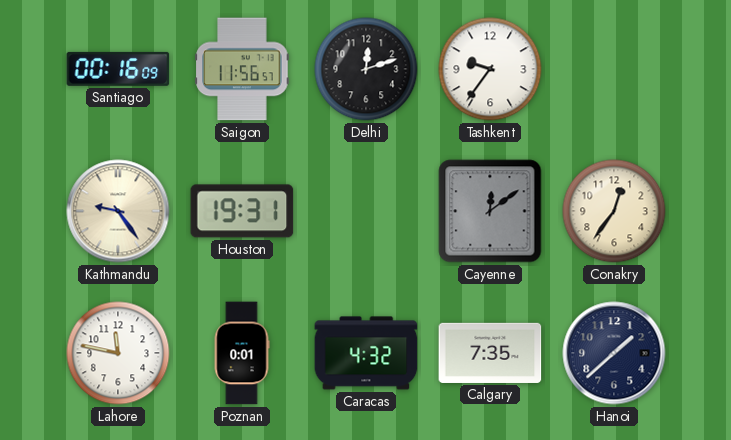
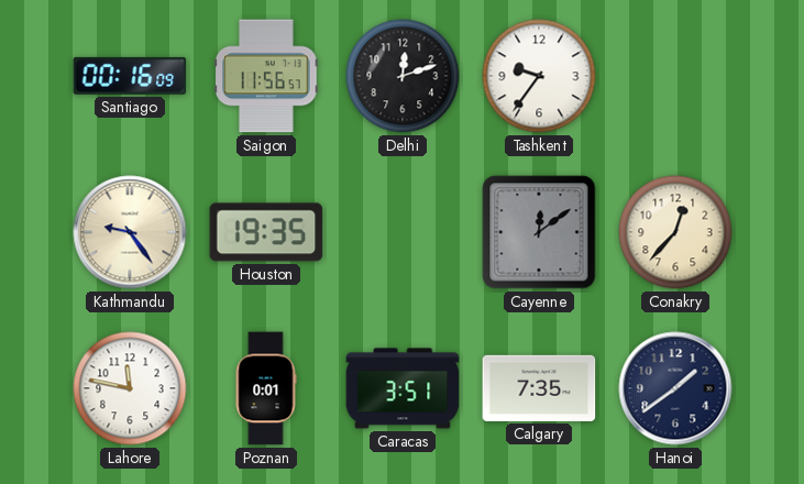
Houston: 19:31 -> 19:35 (266, 232)
Conakry: 12:36 -> 12:37 (675, 232)
Caracas: 4:32 -> 3:51 (403, 388)
Hanoi: 1:38 -> 1:39 (675, 388)
